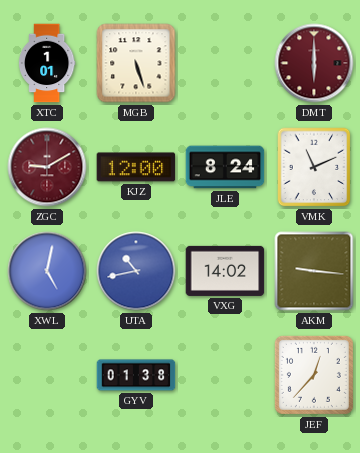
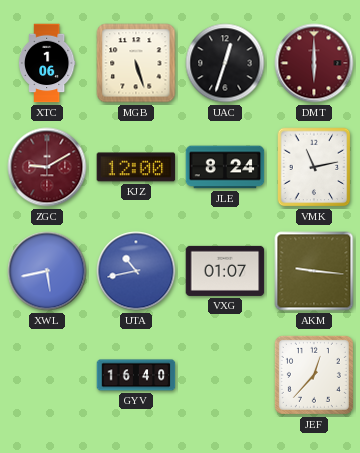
XTC: 1:01 -> 1:06 (47, 63)
UAC: none -> 12:33 (225, 63)
VMK: 11:11 -> 11:13 (314, 167)
XWL: 5:02 -> 5:43 (47, 271)
VXG: 14:02 -> 01:07 (225, 271)
GYV: 01:38 -> 16:40 (136, 375)
